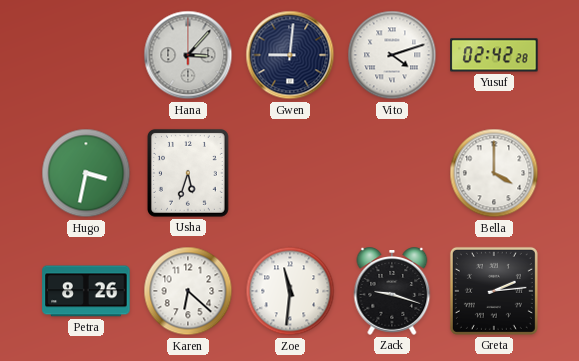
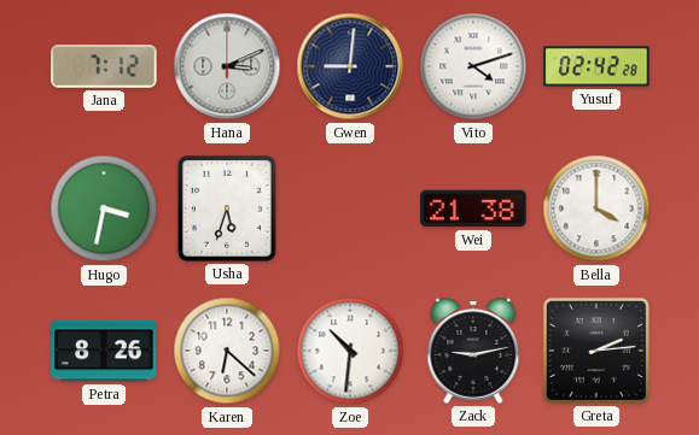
Jana: none -> 7:12 (104, 67)
Hana: 3:07 -> 3:11 (227, 66)
Wei: none -> 21:38 (473, 208)
Zoe: 11:31 -> 10:31 (350, 351)
Zack: 9:18 -> 9:13 (473, 351)
